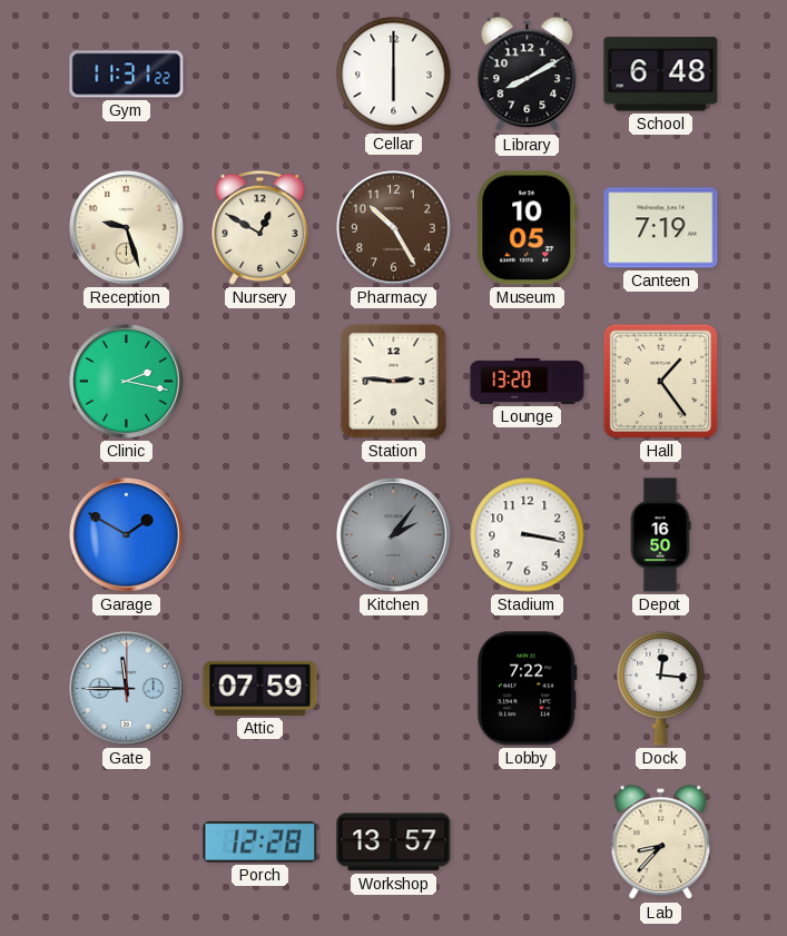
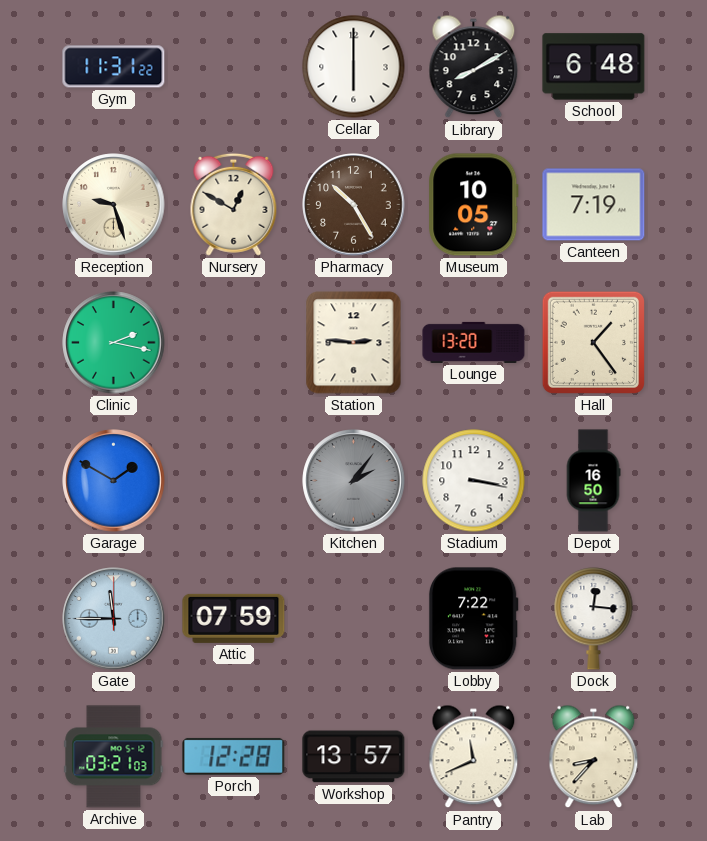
Archive: none -> 03:21 (114, 757)
Pantry: none -> 11:41 (474, 757)
